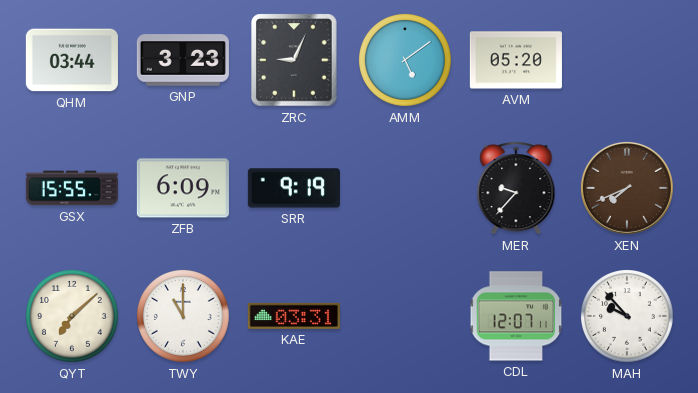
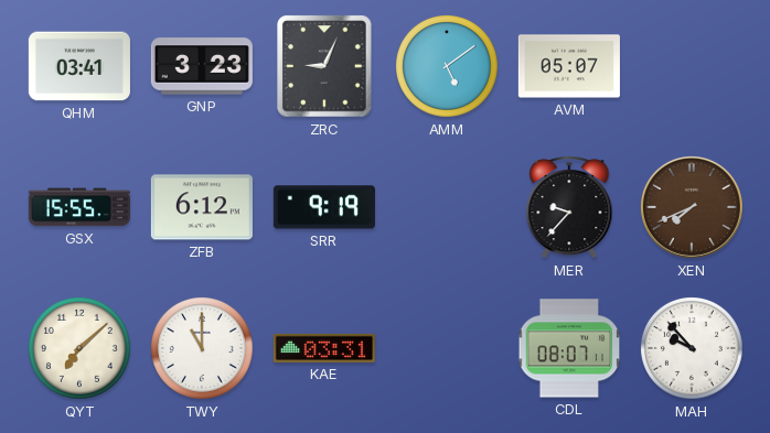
QHM: 03:44 -> 03:41 (79, 66)
AVM: 05:20 -> 05:07 (569, 66)
ZFB: 6:09 -> 6:12 (202, 207)
CDL: 12:07 -> 08:07 (569, 348)
